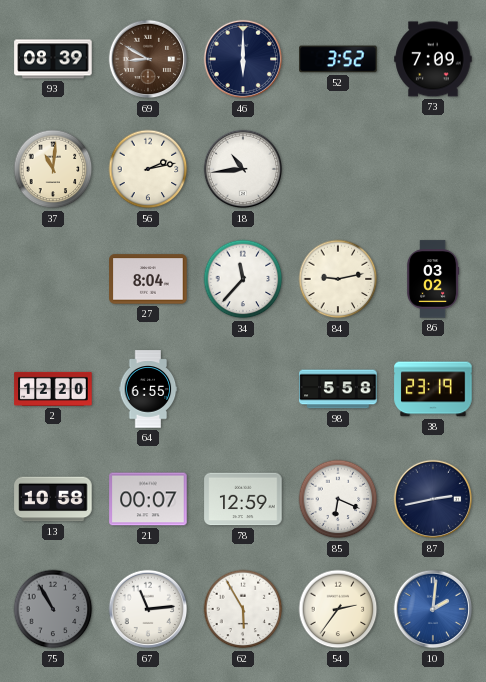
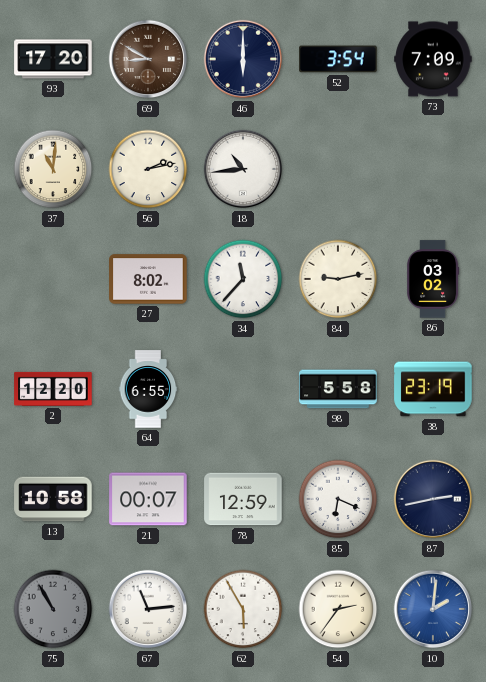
93: 08:39 -> 17:20 (53, 59)
52: 3:52 -> 3:54 (338, 59)
27: 8:04 -> 8:02 (148, 279)
